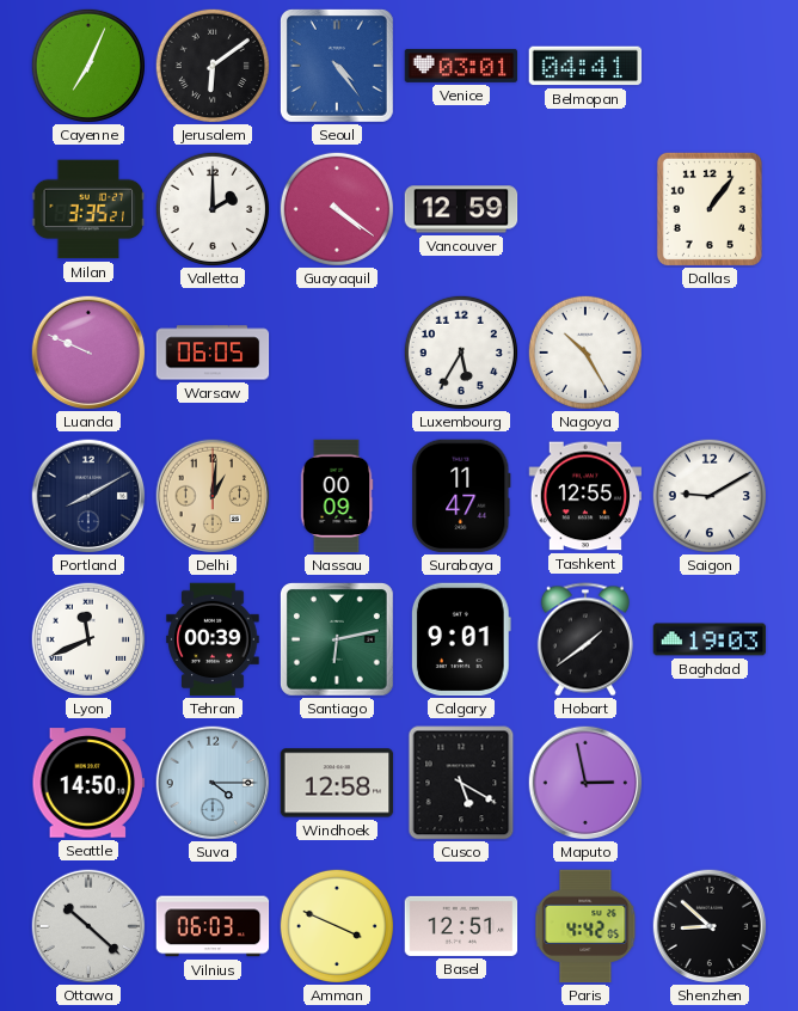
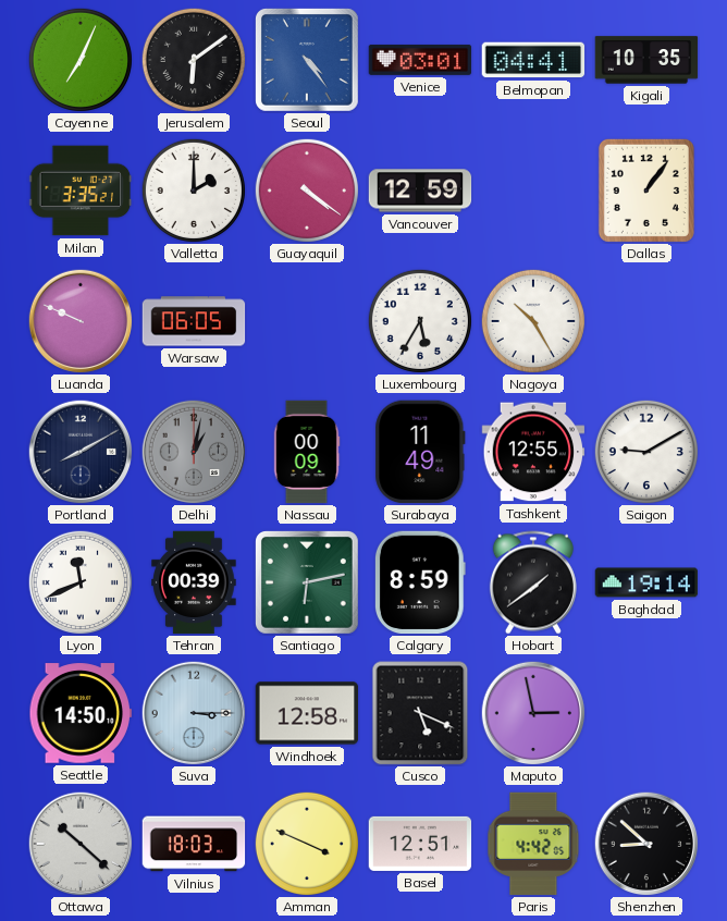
Kigali: none -> 10:35 (646, 60)
Delhi: 1:01 -> 1:02 (194, 452)
Delhi dial: champagne -> grey (194, 452)
Surabaya: 11:47 -> 11:49 (420, 452)
Calgary: 9:01 -> 8:59 (420, 582)
Baghdad: 19:03 -> 19:14 (646, 582)
Suva: 4:15 -> 3:15 (194, 713)
Cusco: 5:20 -> 5:19 (420, 713)
Vilnius: 06:03 -> 18:03 (194, 844)
